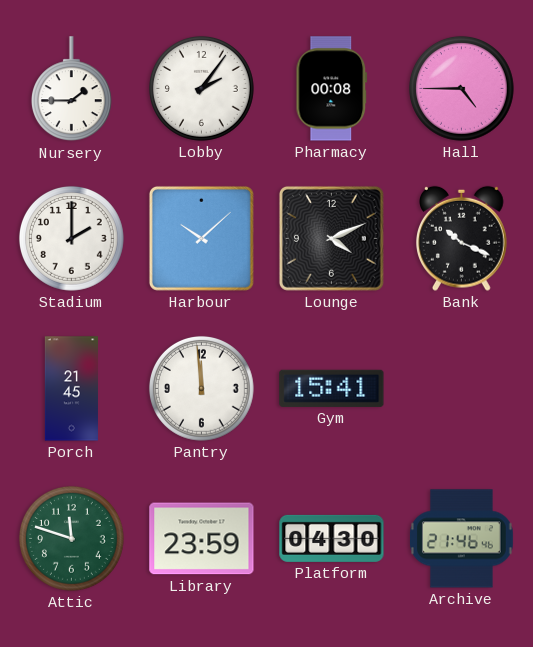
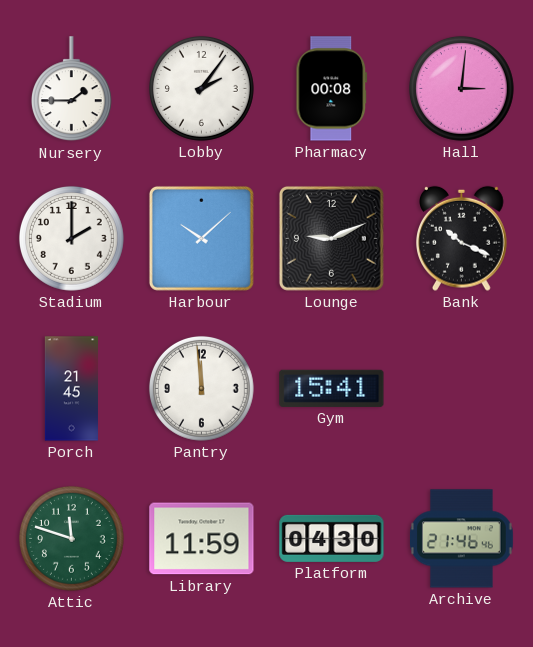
Hall: 4:45 -> 3:01 (461, 88)
Lounge: 4:11 -> 9:11 (331, 238)
Library: 23:59 -> 11:59 (202, 539)
